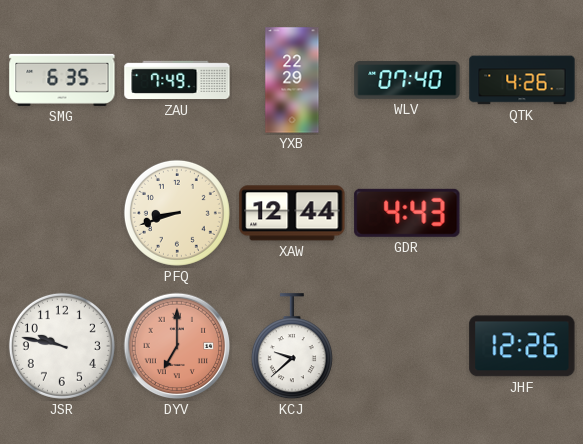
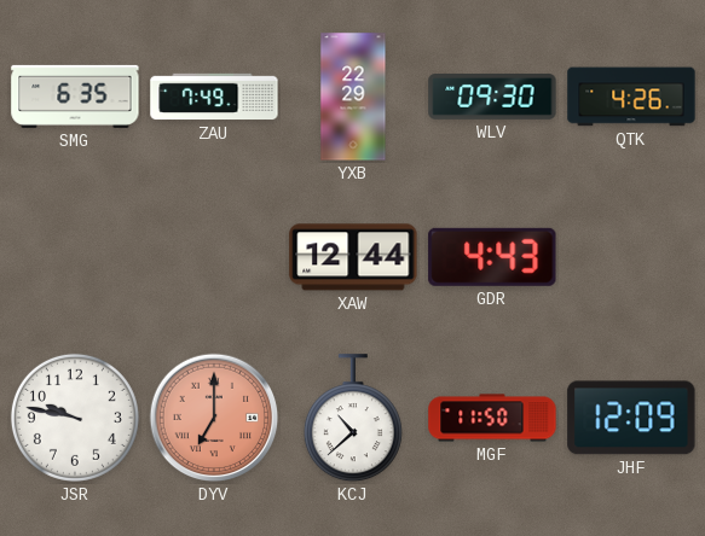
WLV: 07:40 -> 09:30 (492, 97)
PFQ: 8:42 -> none (177, 213)
KCJ: 9:38 -> 10:38 (353, 419)
MGF: none -> 11:50 (492, 418)
JHF: 12:26 -> 12:09 (631, 418)
